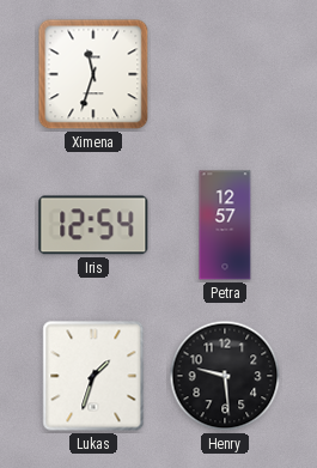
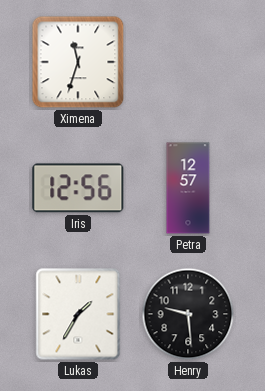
Iris: 12:54 -> 12:56 (78, 188)
Lukas: 1:33 -> 1:35 (78, 314)
